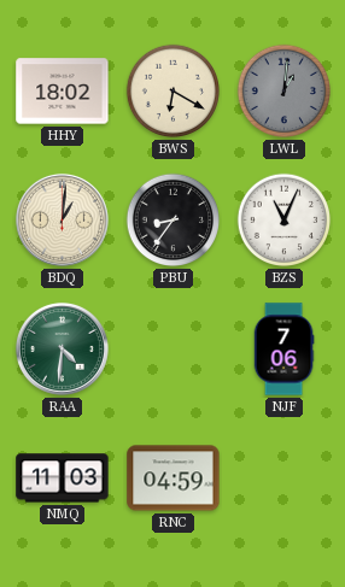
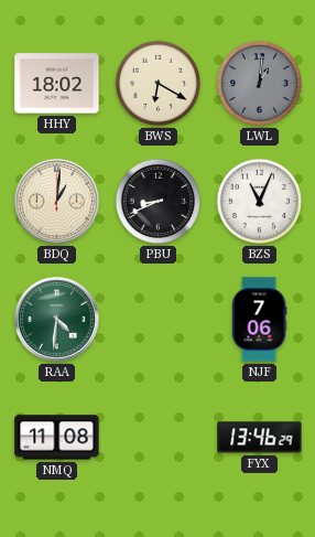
PBU: 8:36 -> 8:41 (159, 202)
NMQ: 11:03 -> 11:08 (57, 438)
RNC: 04:59 -> none (174, 479)
FYX: none -> 13:46 (260, 438)
